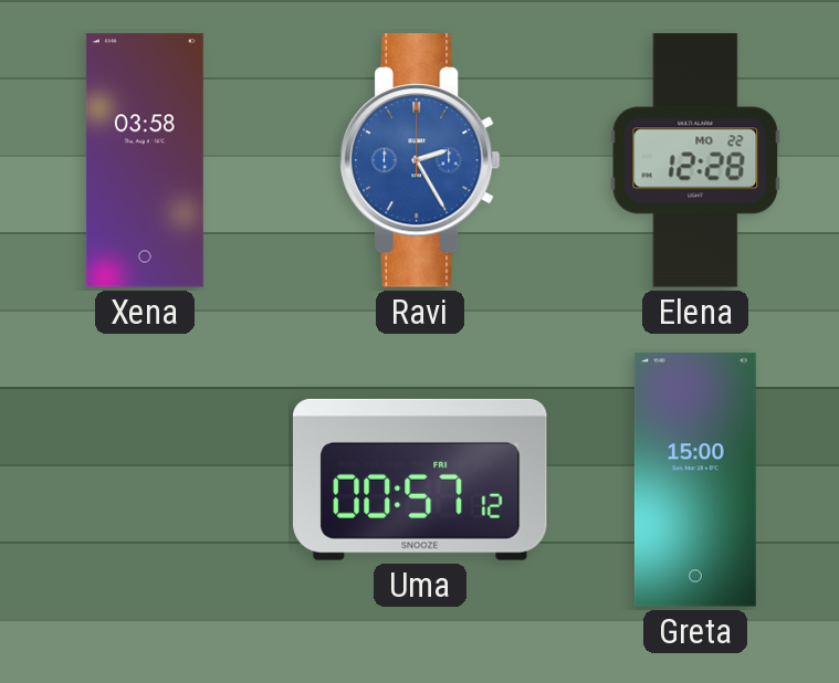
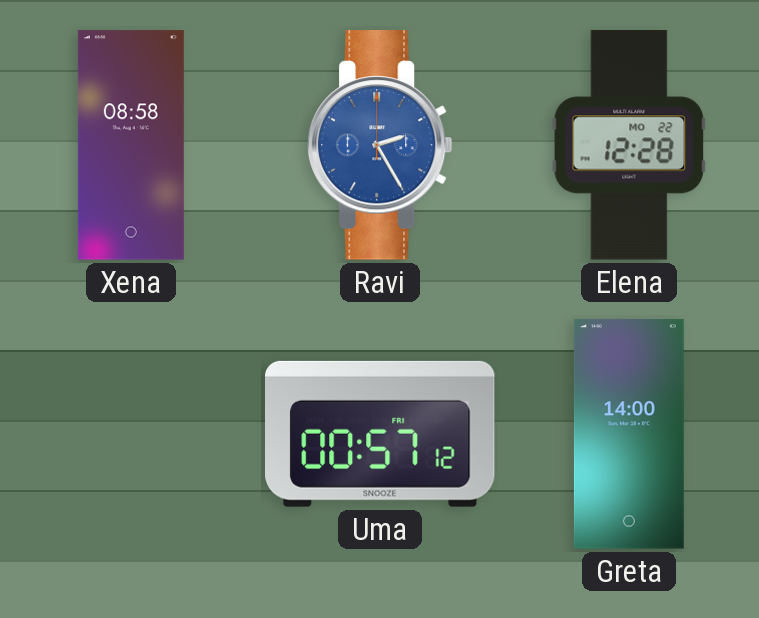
Xena: 03:58 -> 08:58 (131, 145)
Greta: 15:00 -> 14:00 (629, 434)
